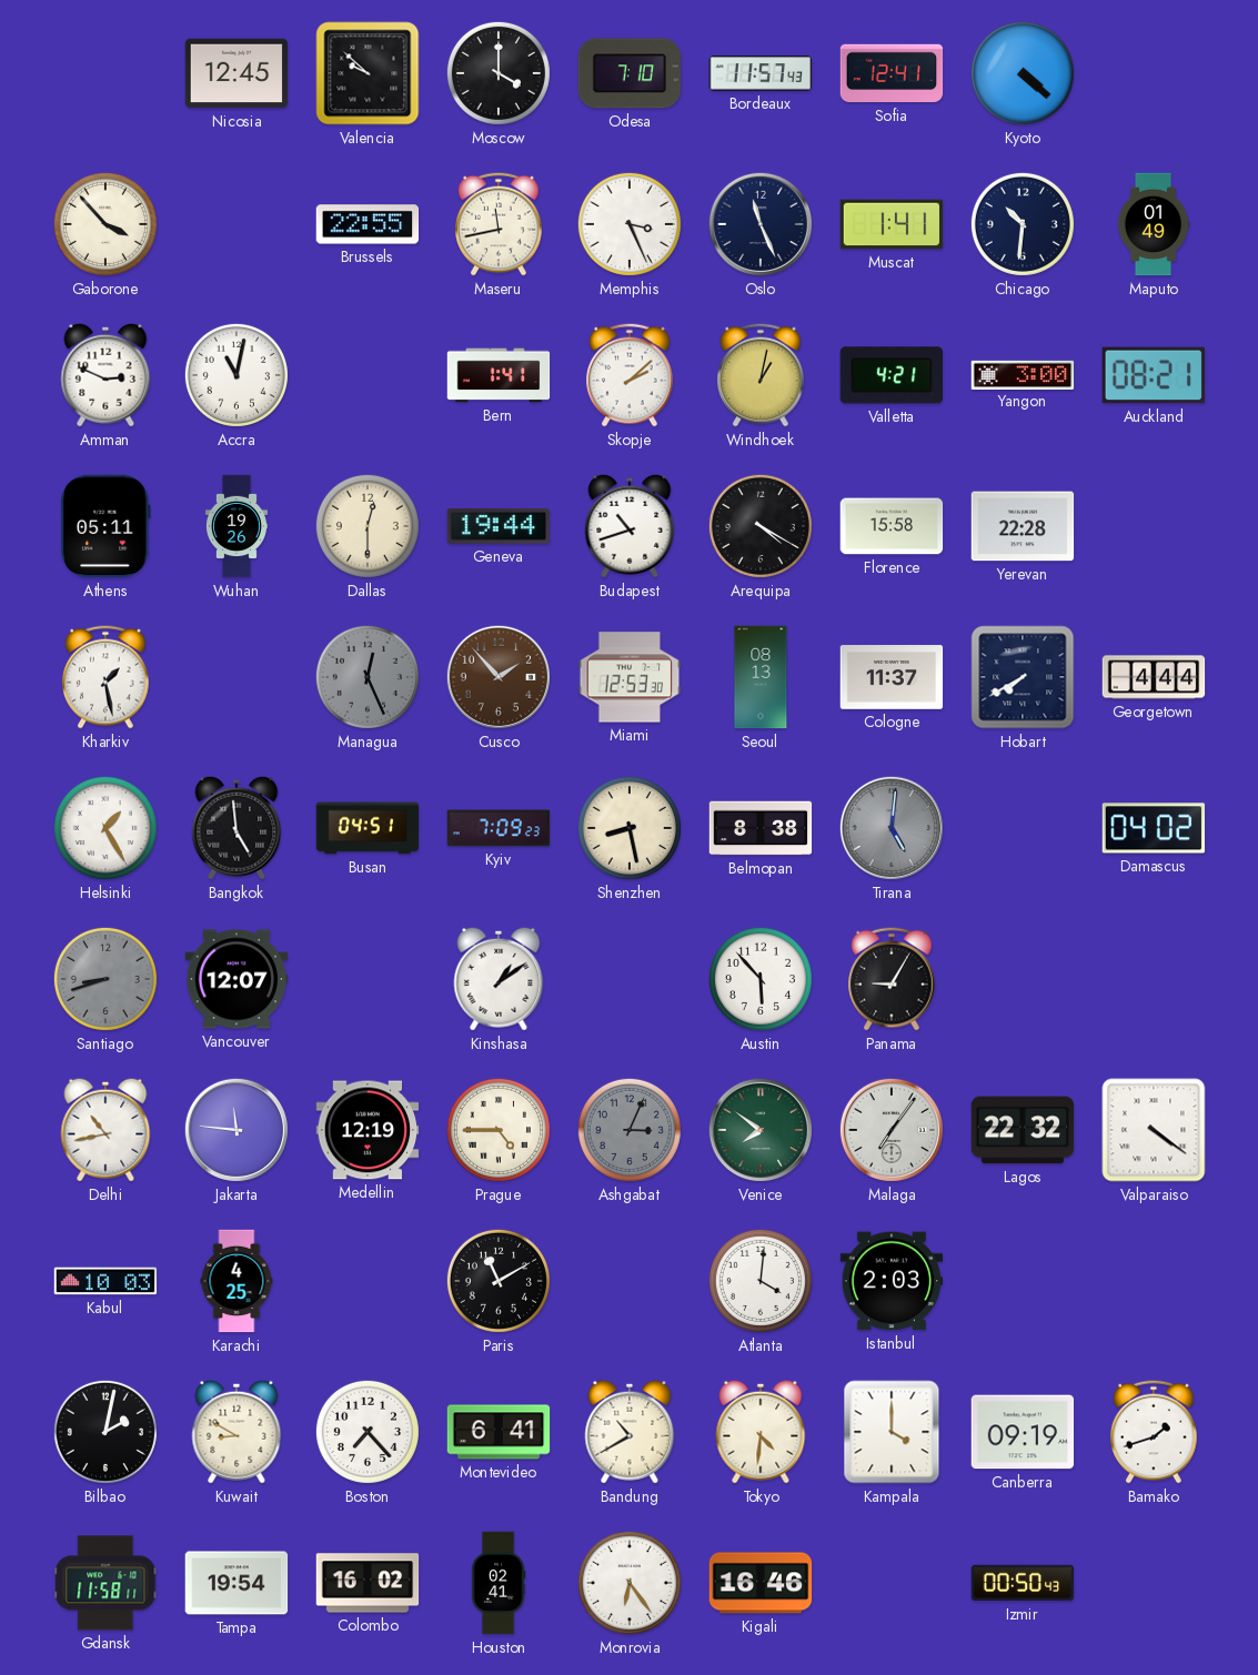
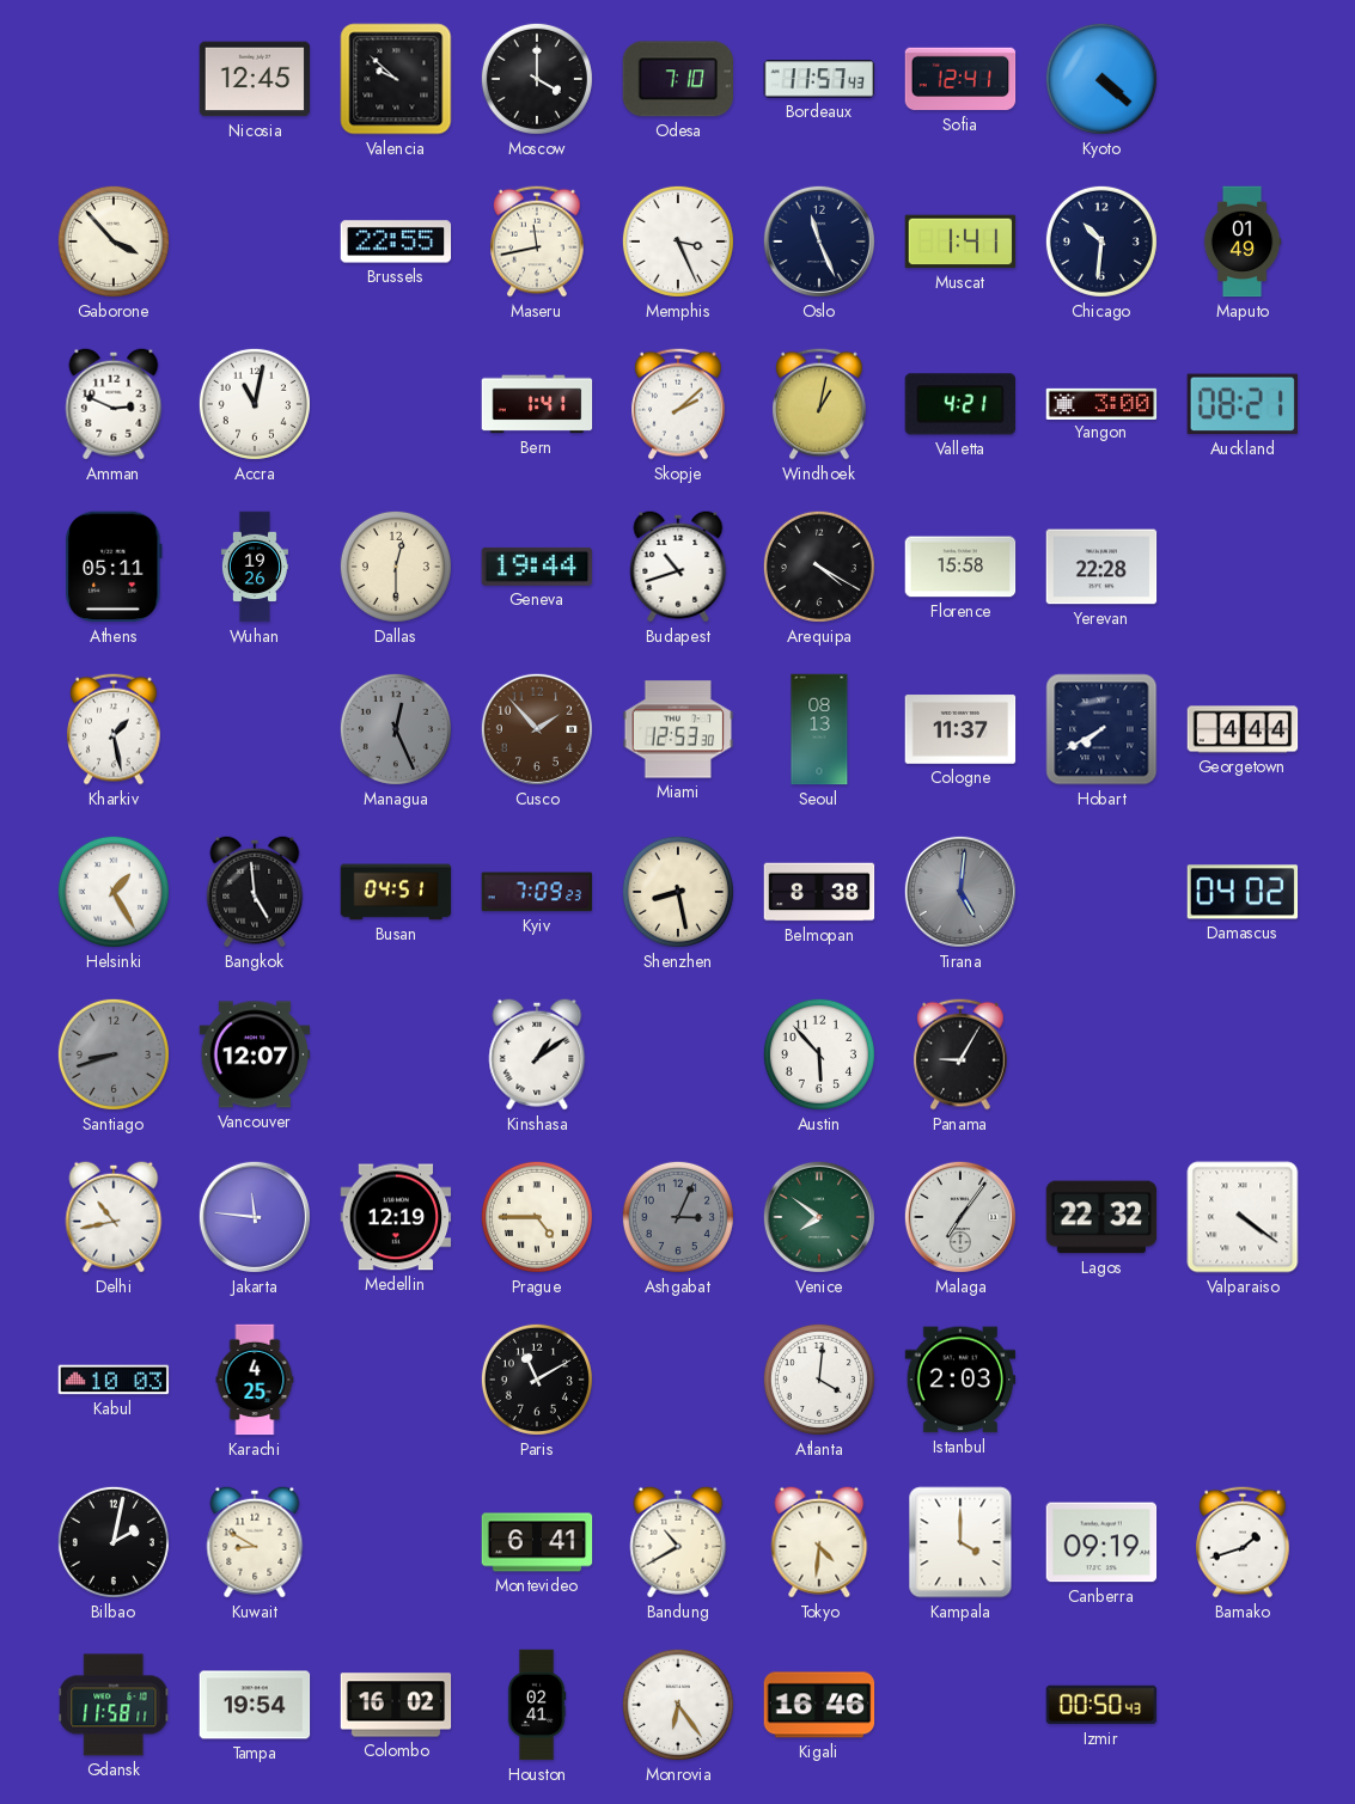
Boston: 7:23 -> none (368, 1432)
